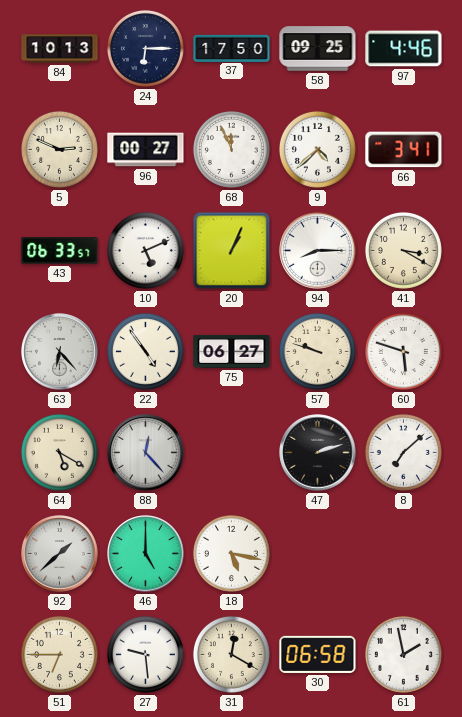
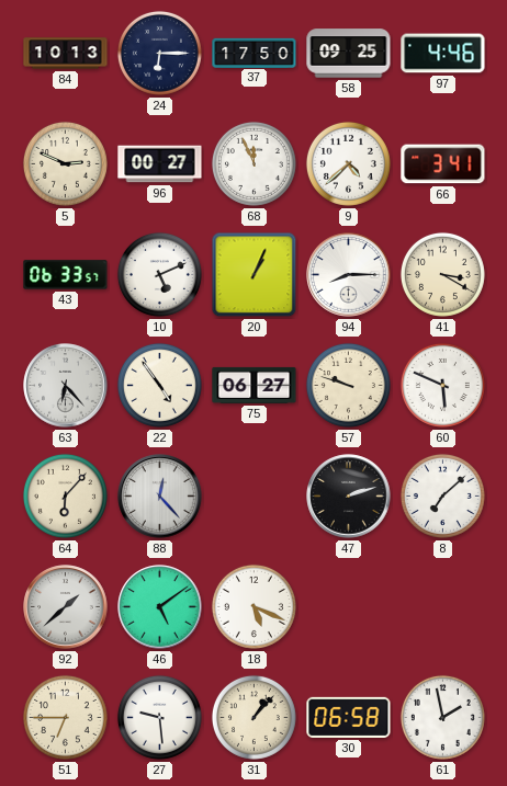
60: 5:48 -> 5:49 (442, 385)
64: 5:20 -> 6:07 (65, 495)
46: 5:00 -> 5:09 (160, 607)
18: 5:17 -> 5:19 (253, 606)
31: 12:20 -> 1:07 (253, 717)
